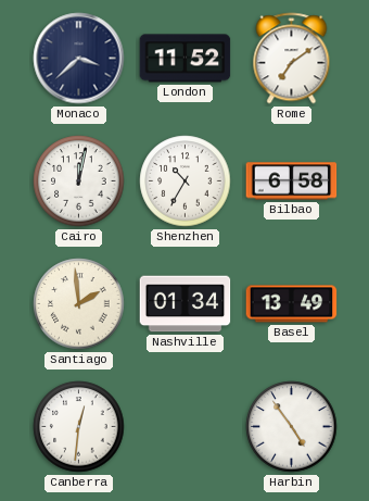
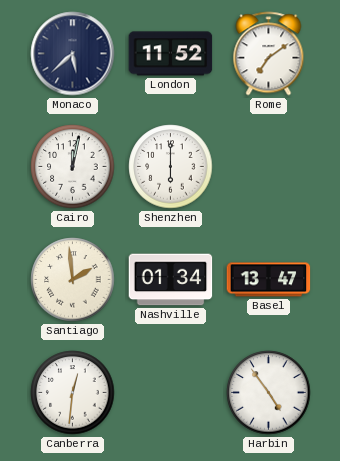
Monaco: 3:38 -> 5:38 (73, 54)
Shenzhen: 10:35 -> 6:00 (171, 167)
Bilbao: 6:58 -> none (292, 181)
Basel: 13:49 -> 13:47 (269, 280)
